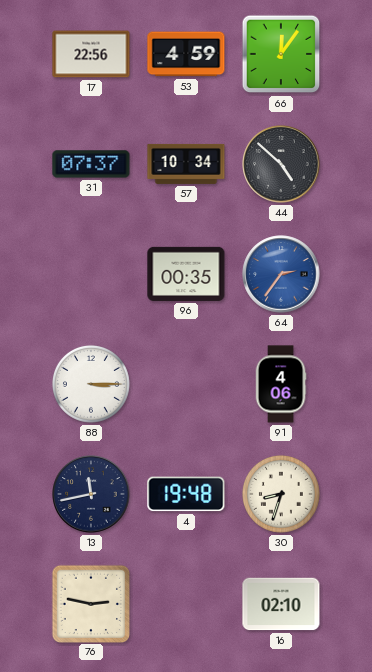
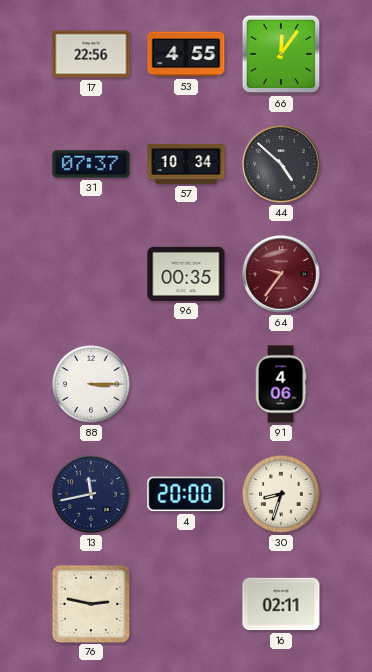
53: 4:59 -> 4:55 (186, 54)
64: 2:36 -> 9:36 (281, 274)
64 dial: blue -> burgundy (281, 274)
4: 19:48 -> 20:00 (186, 494)
16: 02:10 -> 02:11 (281, 604)
